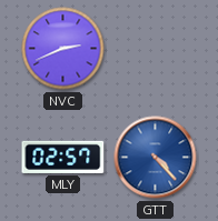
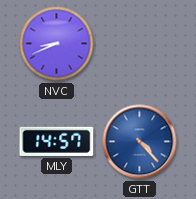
NVC: 2:41 -> 8:41 (57, 44)
MLY: 02:57 -> 14:57 (57, 141)
